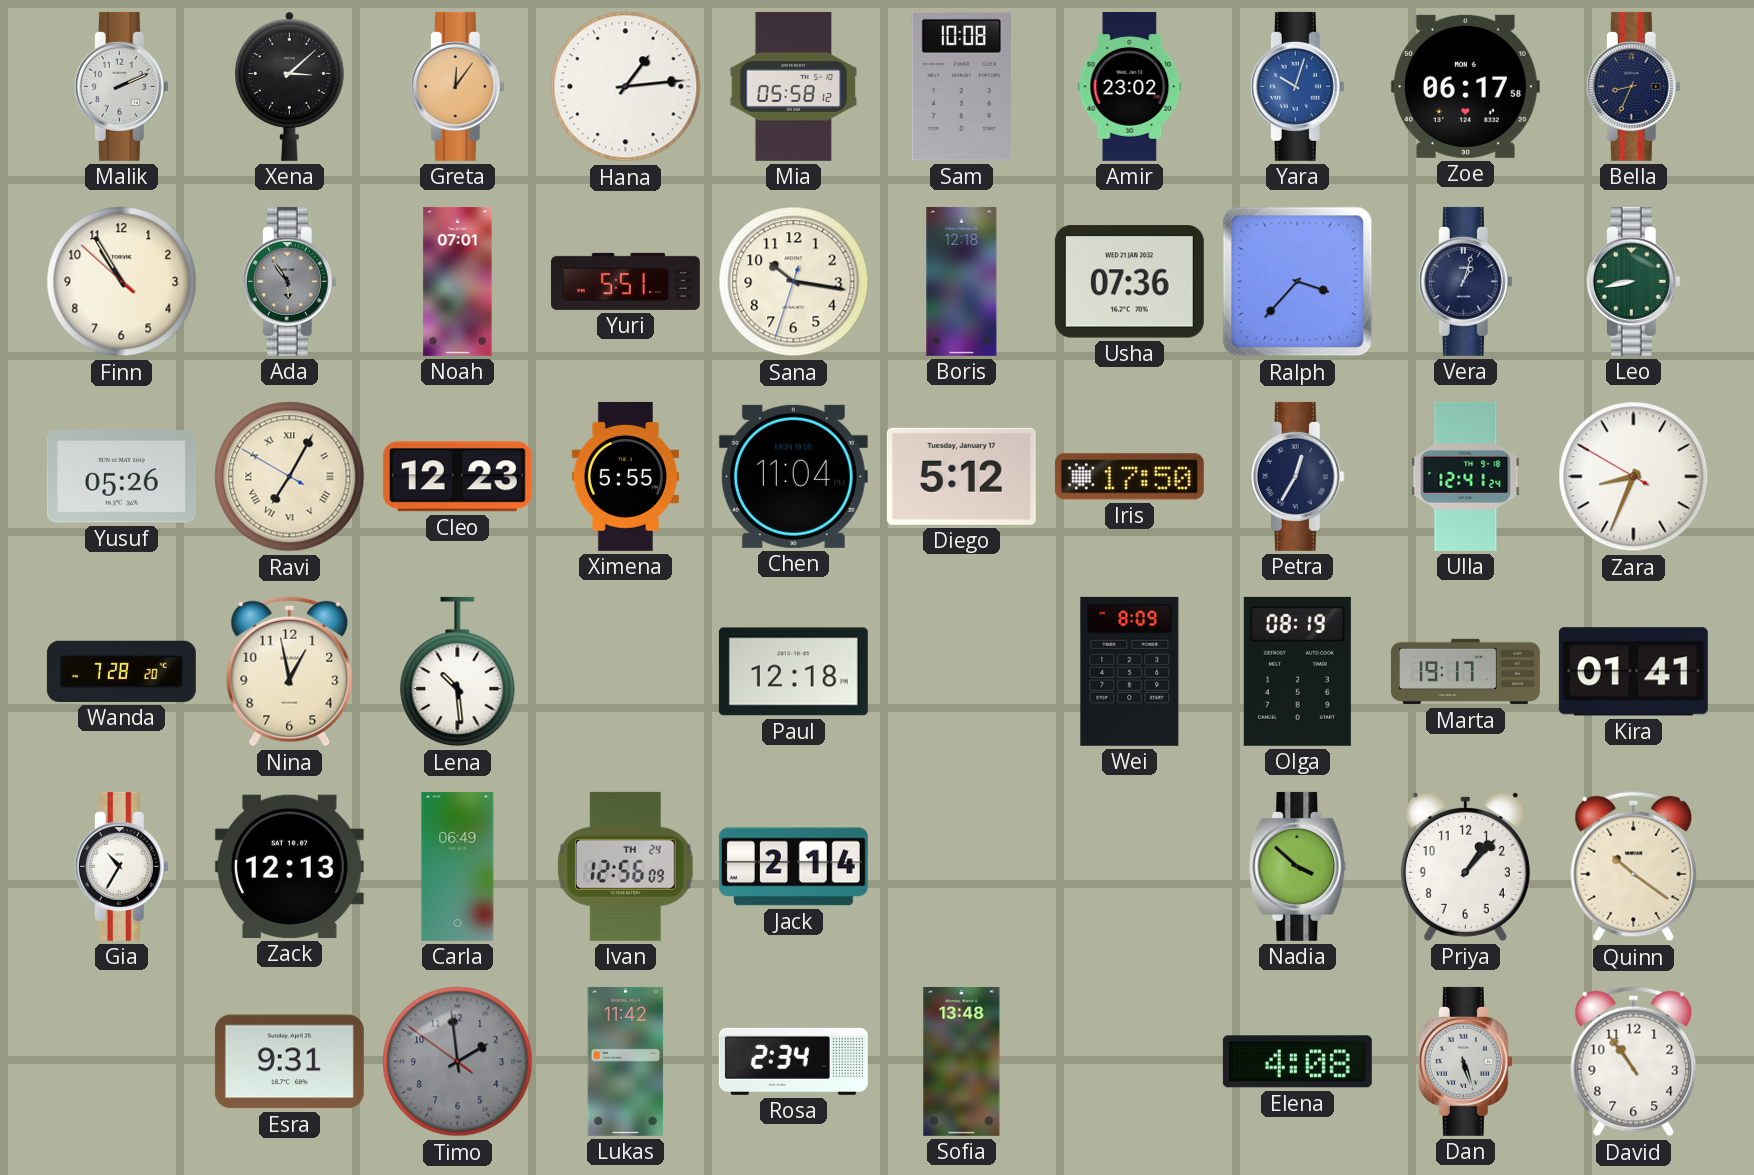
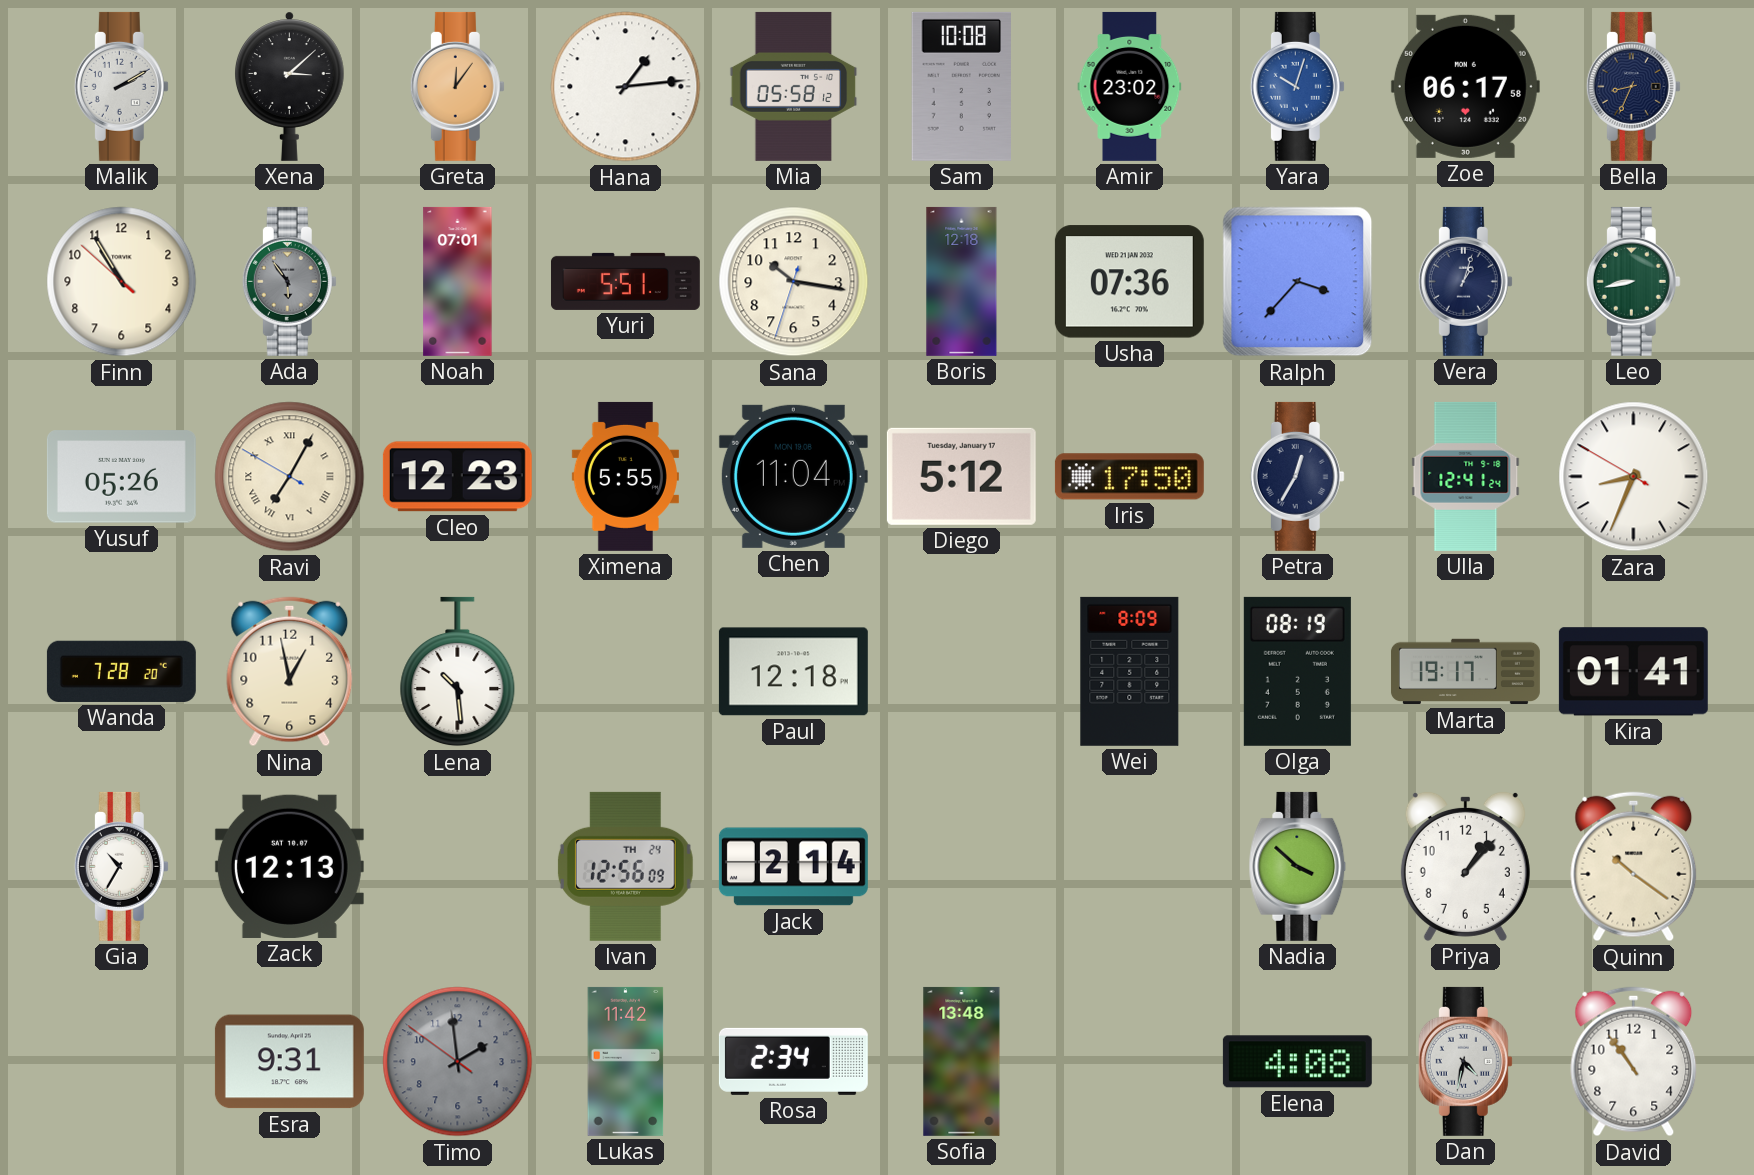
Malik: 2:11 -> 2:10 (121, 86)
Carla: 06:49 -> none (458, 866)
Dan: 5:27 -> 4:32 (1465, 1061)
